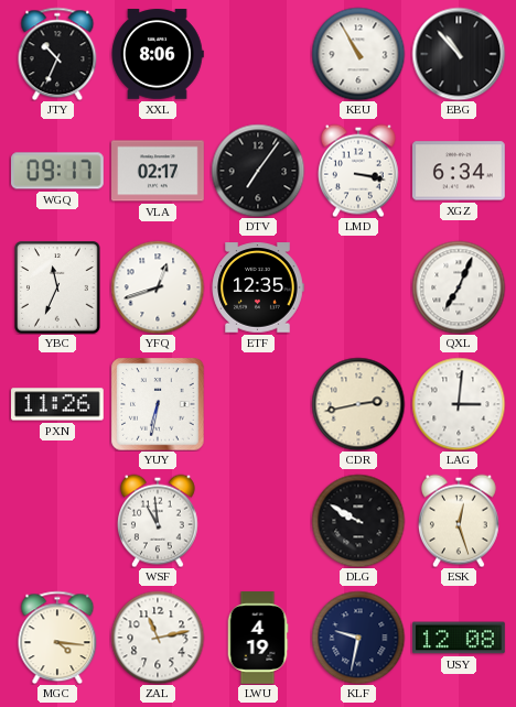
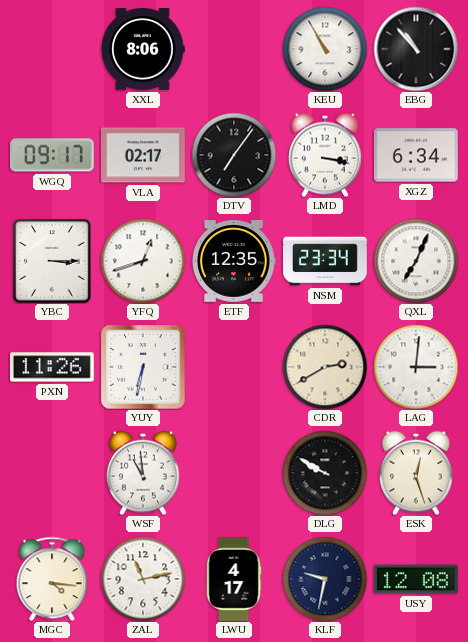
JTY: 10:34 -> none (57, 54)
YBC: 11:34 -> 3:15 (52, 261)
NSM: none -> 23:34 (326, 261)
CDR: 2:43 -> 2:40 (325, 367)
LWU: 4:19 -> 4:17 (234, 579)
